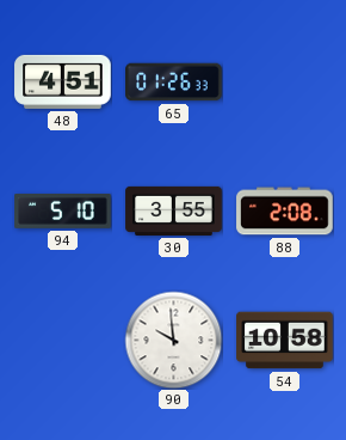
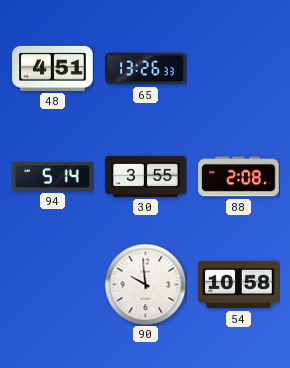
65: 01:26 -> 13:26 (146, 69)
94: 5:10 -> 5:14 (53, 177)
